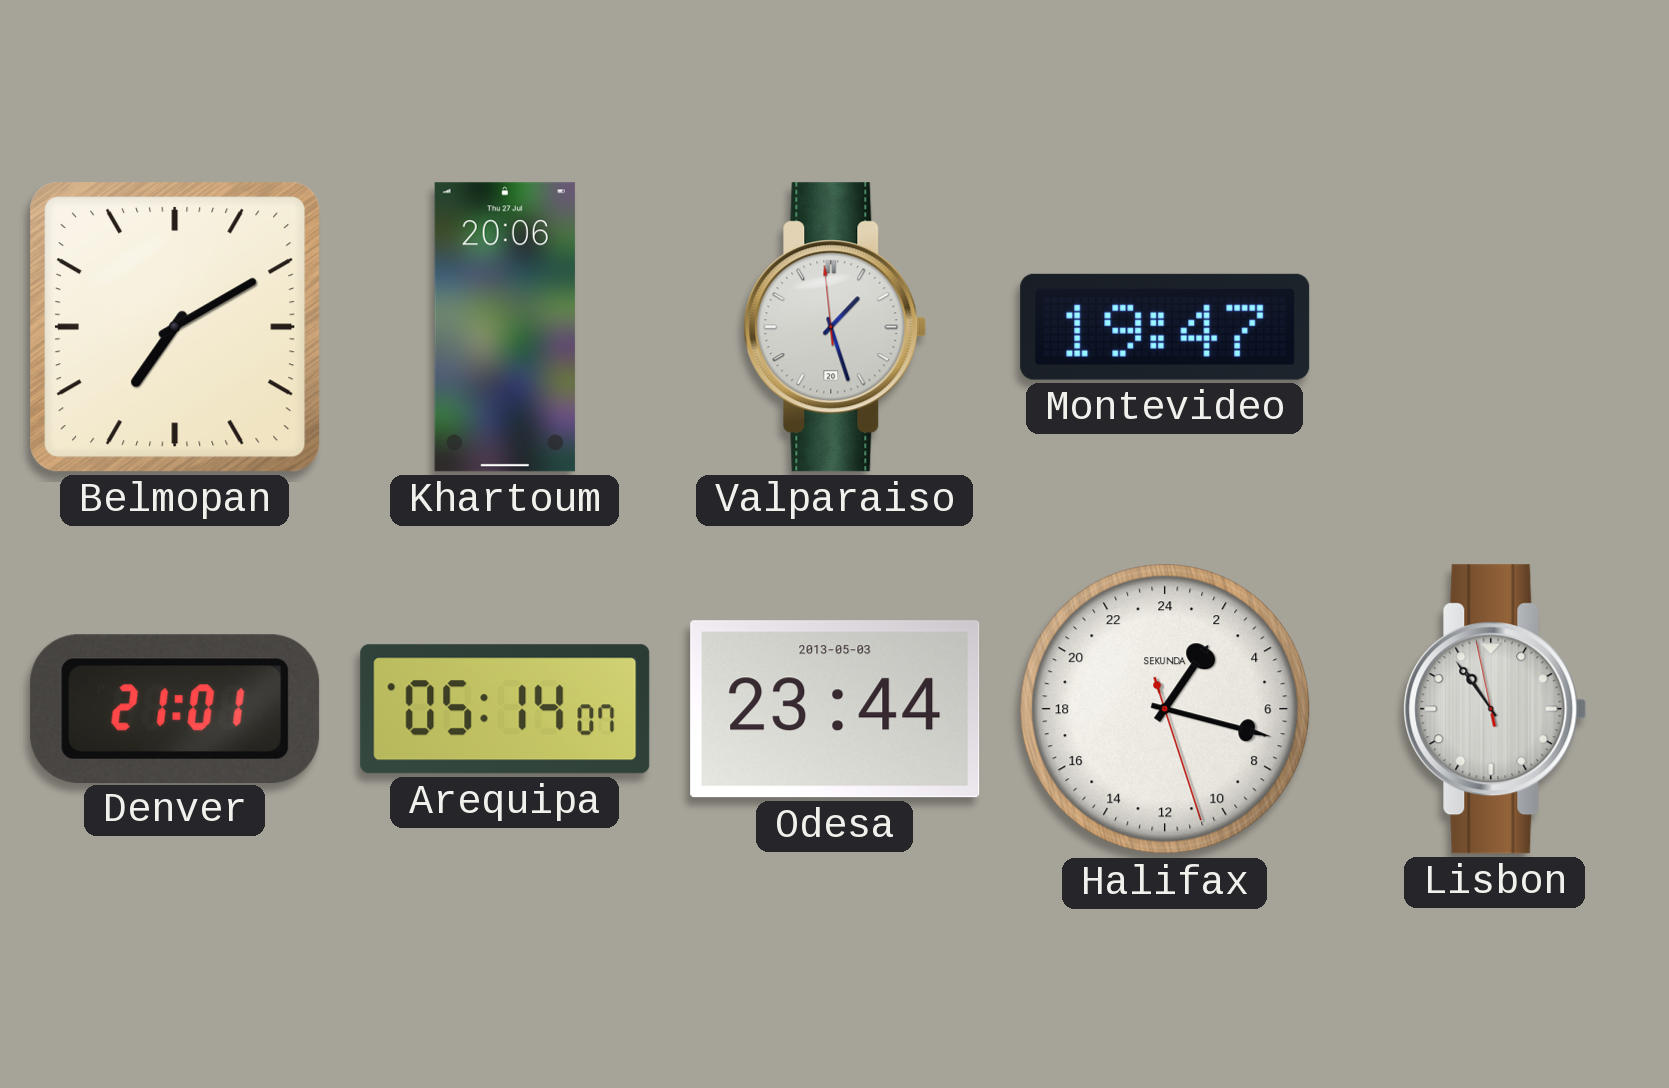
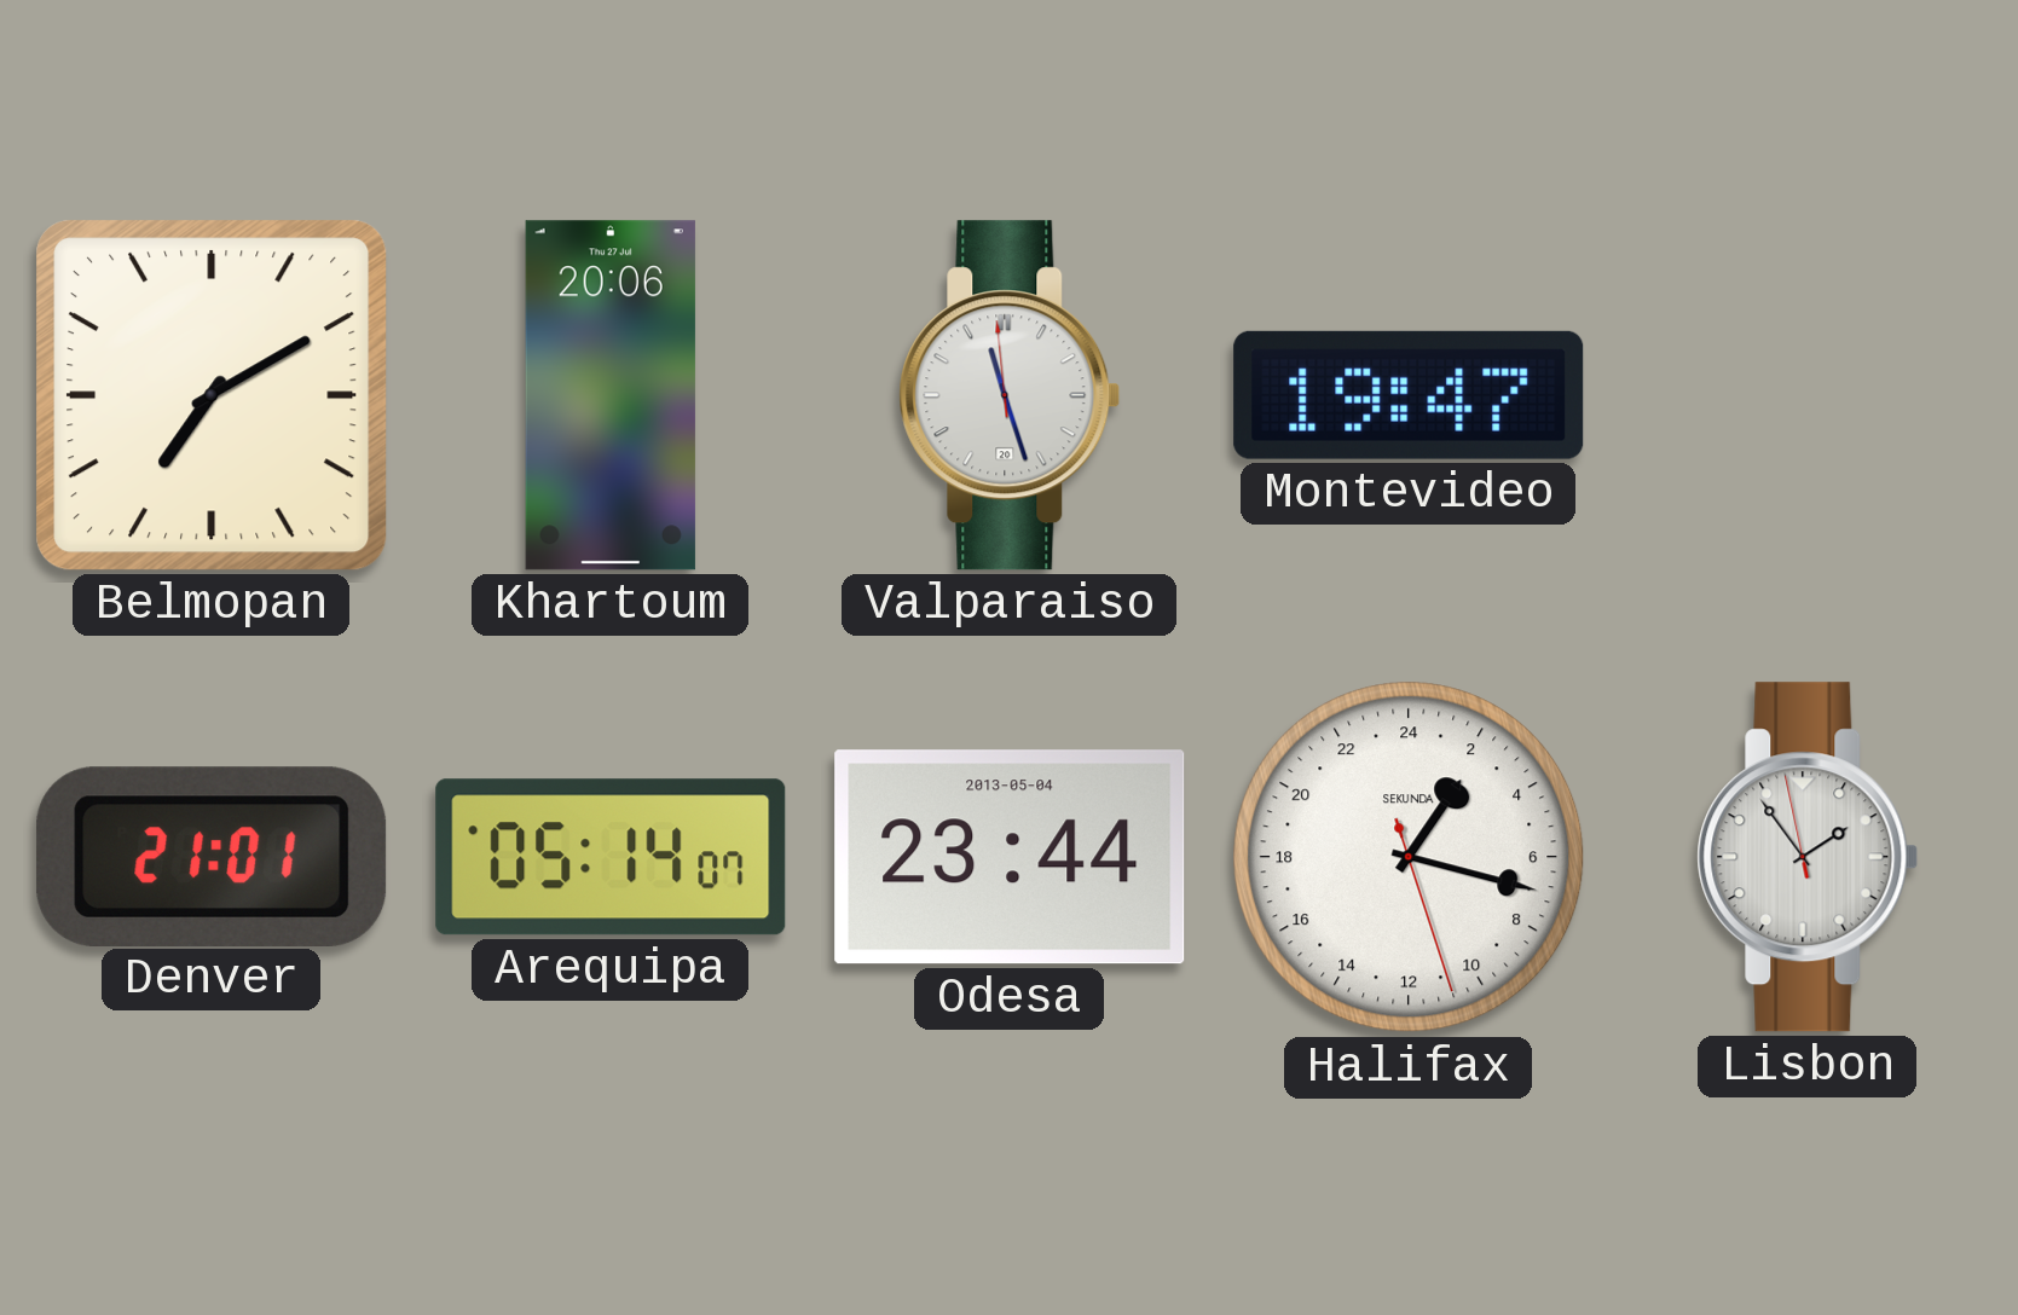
Valparaiso: 1:26 -> 11:26 (1010, 395)
Odesa date: 2013-05-03 -> 2013-05-04 (1010, 857)
Lisbon: 10:53 -> 1:53 (1808, 857)
